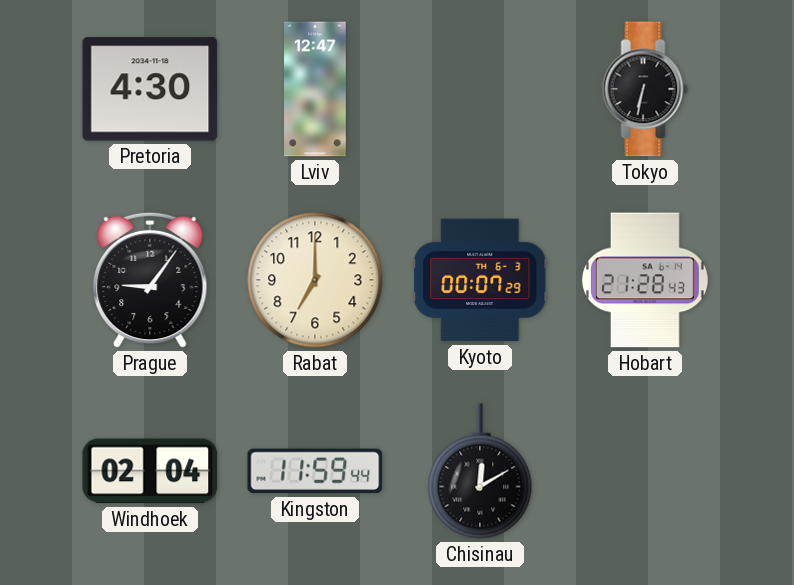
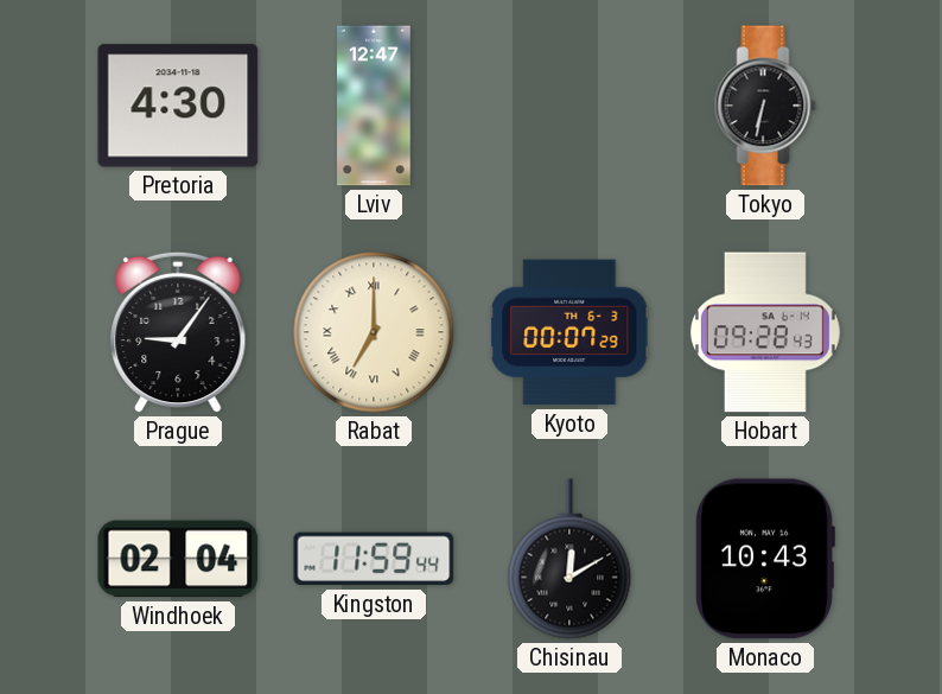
Rabat numerals: Arabic -> Roman (374, 332)
Hobart: 21:28 -> 09:28 (765, 332)
Monaco: none -> 10:43 (765, 559)
